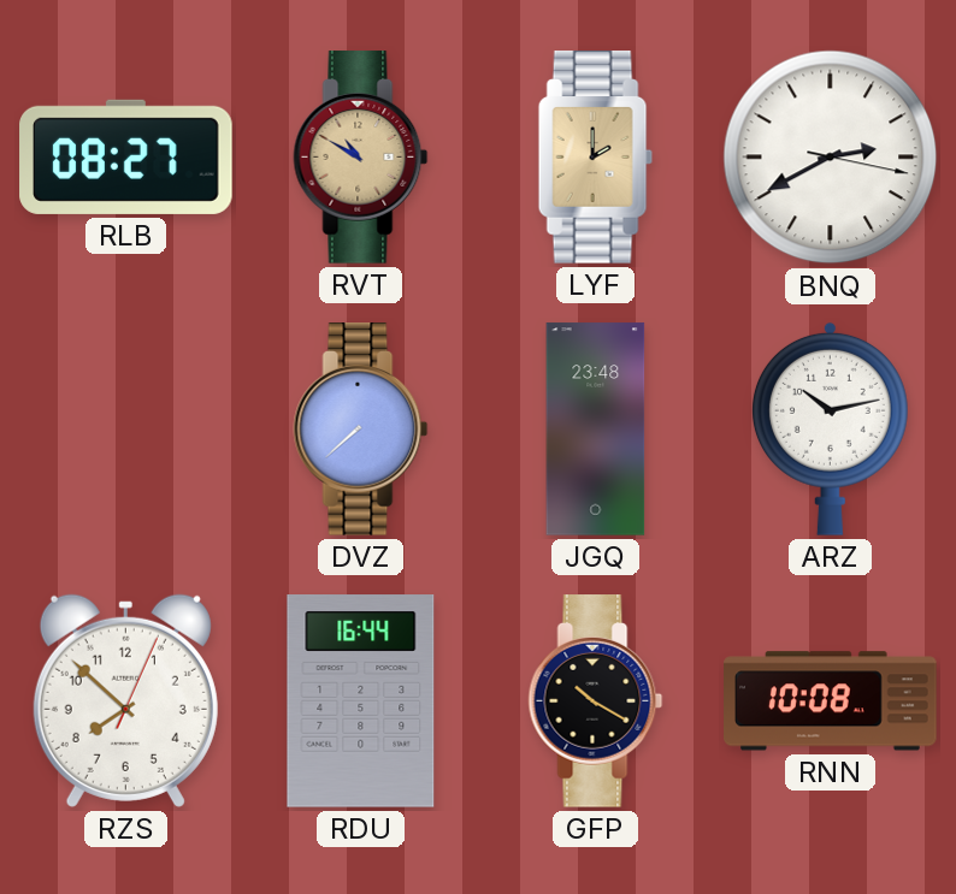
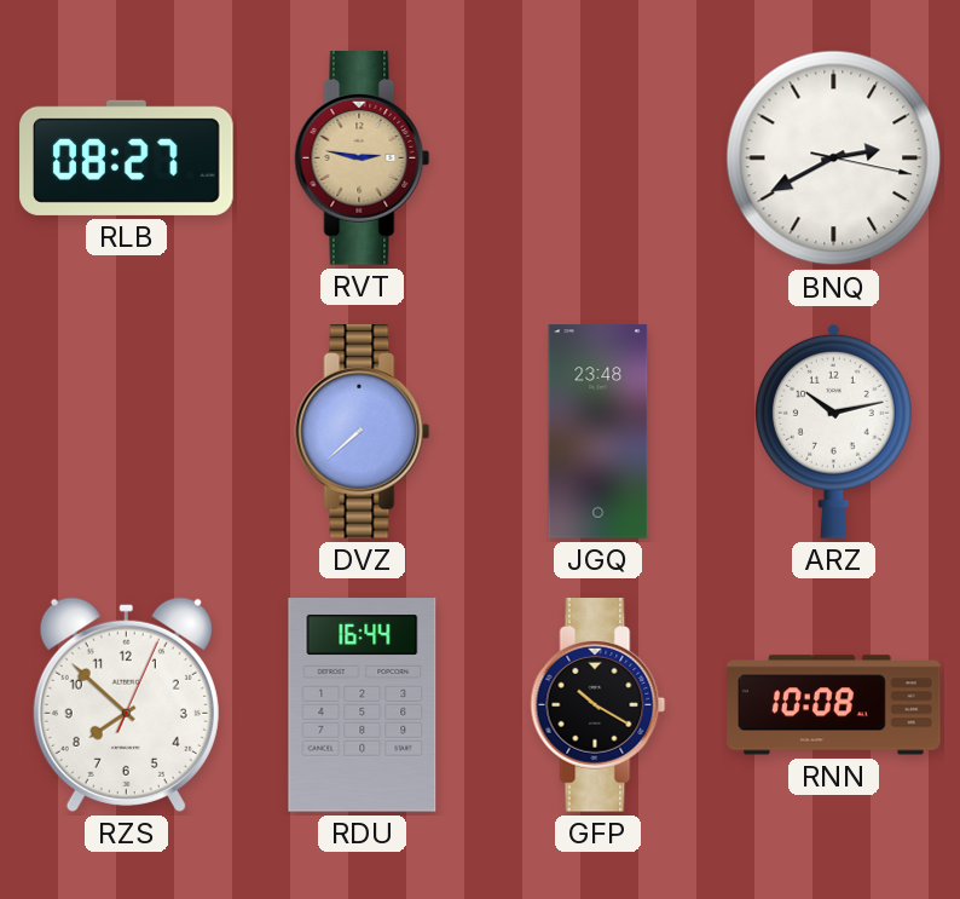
RVT: 10:50 -> 2:47 (363, 159)
LYF: 2:00 -> none (595, 158)
